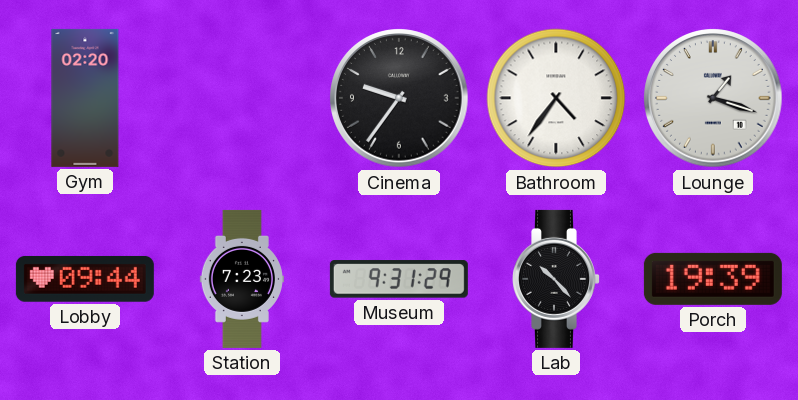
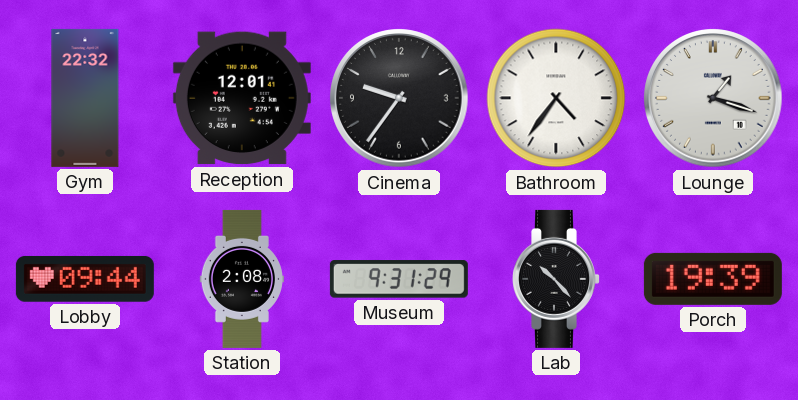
Gym: 02:20 -> 22:32 (85, 98)
Reception: none -> 12:01 (242, 98)
Station: 7:23 -> 2:08 (242, 279)
